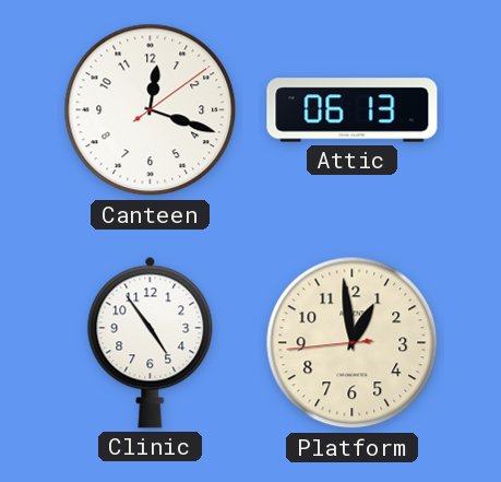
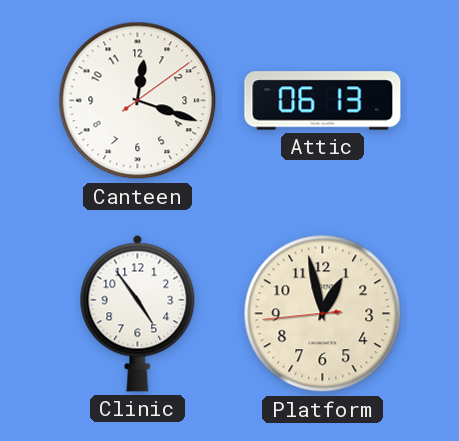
Platform: 12:58 -> 12:57 (323, 314)
